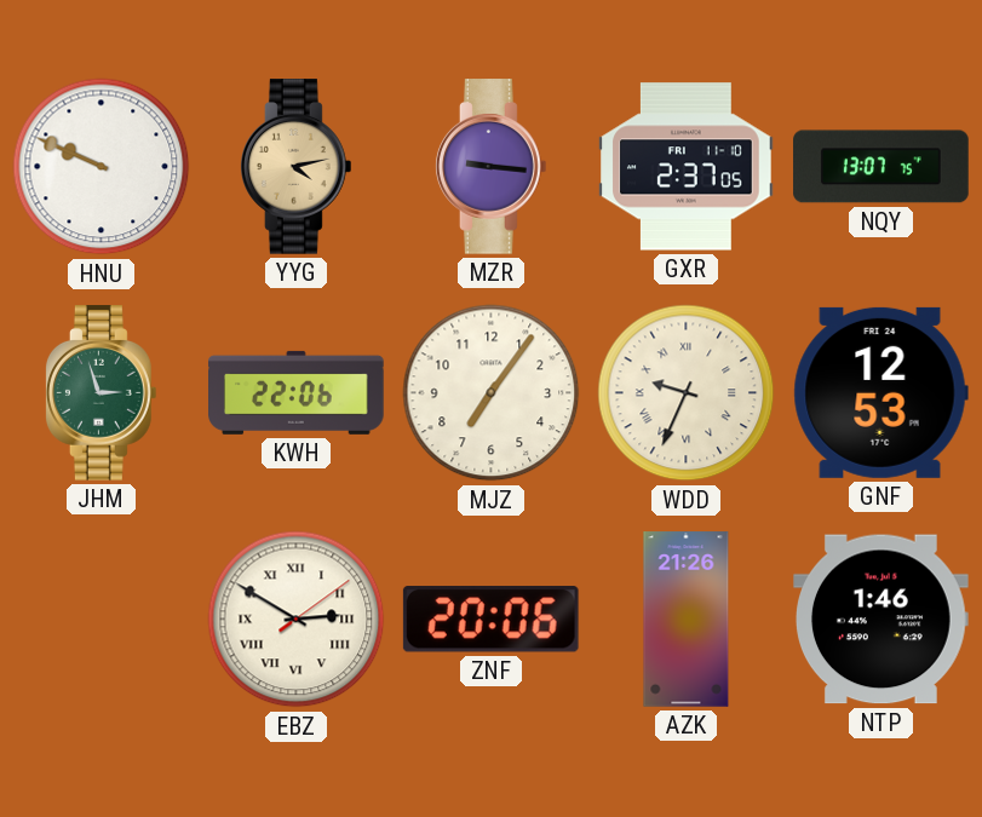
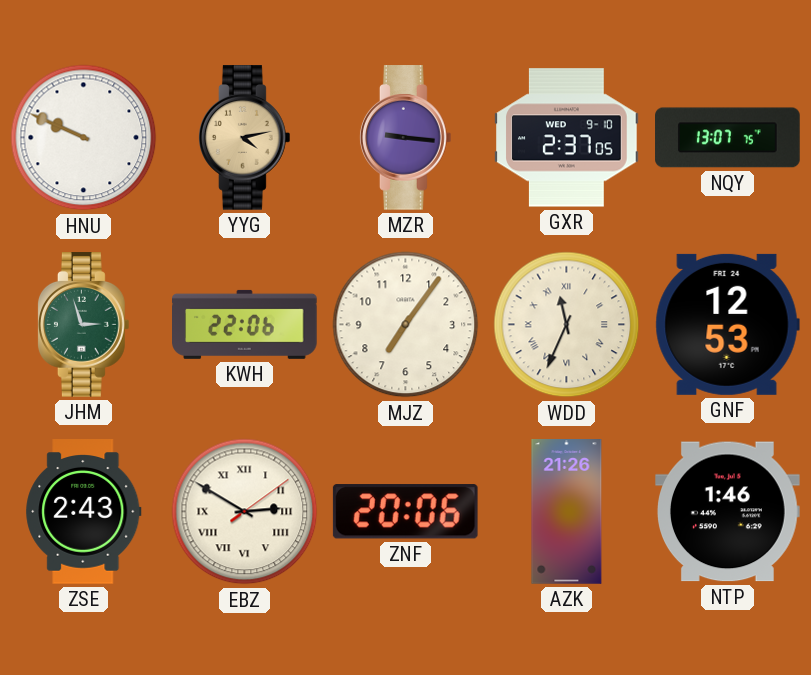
GXR date: FRI 11-10 -> WED 9-10 (567, 138)
WDD: 9:34 -> 11:34 (567, 325)
ZSE: none -> 2:43 (84, 512)
